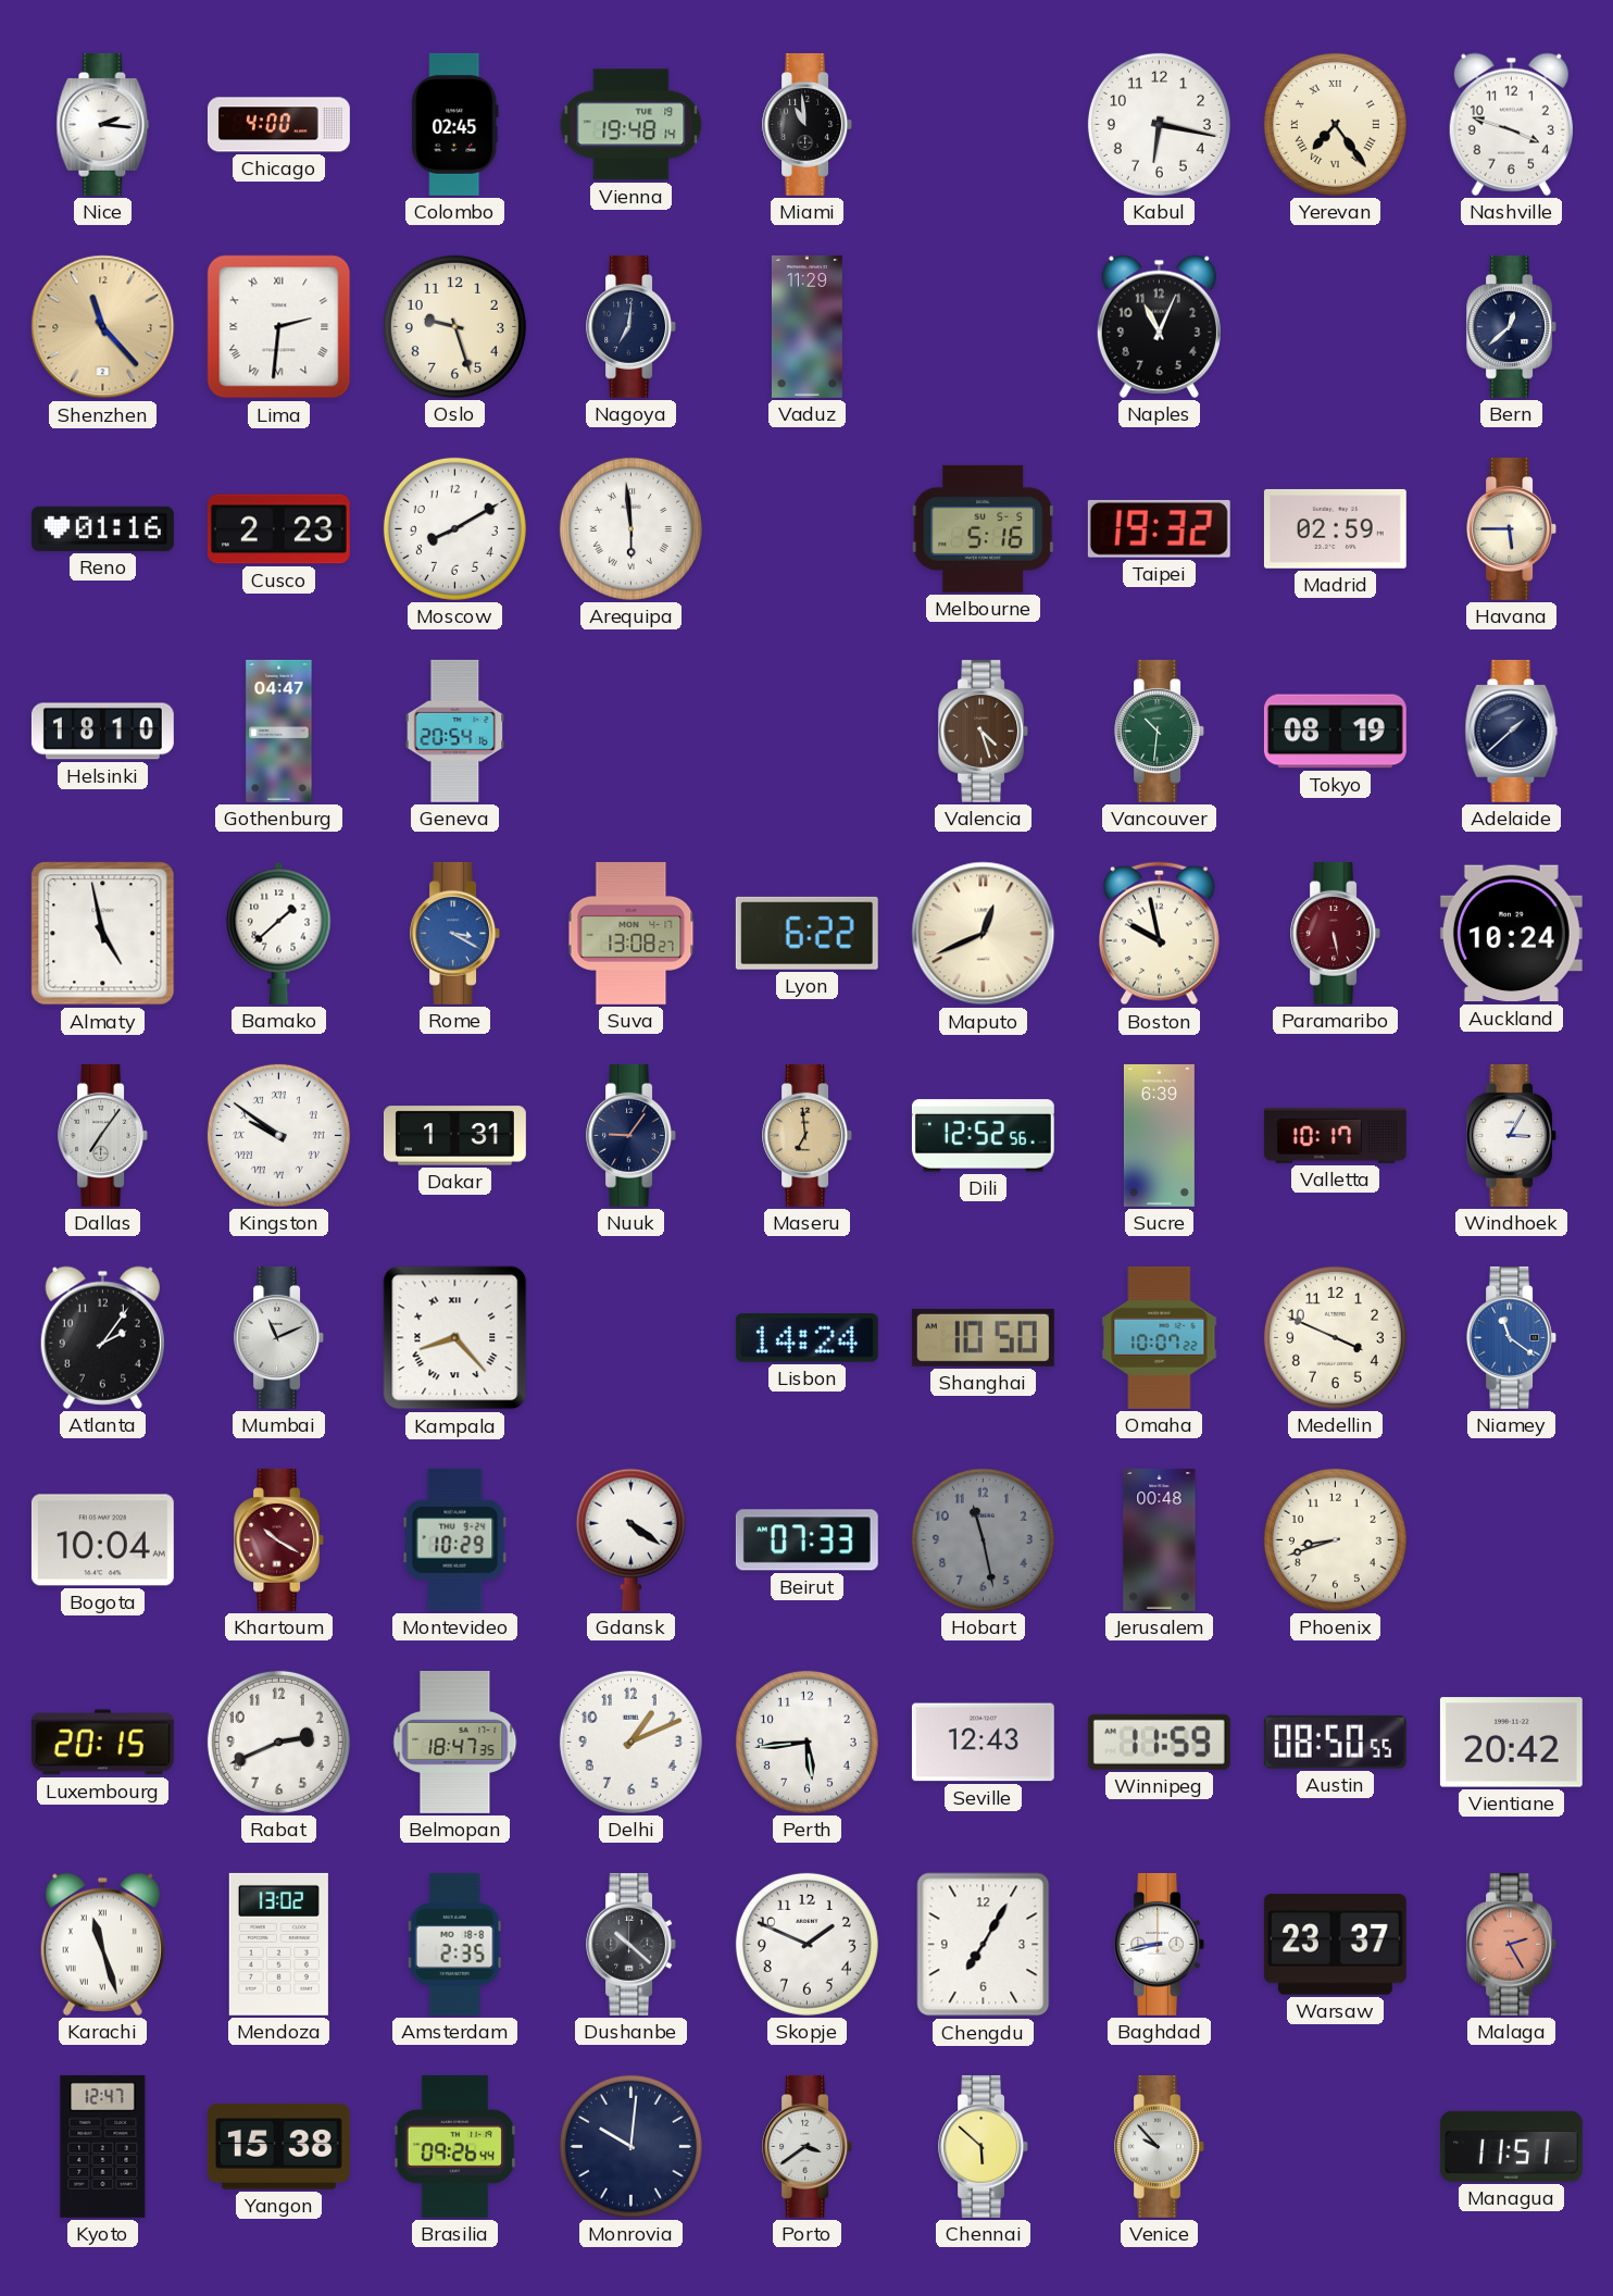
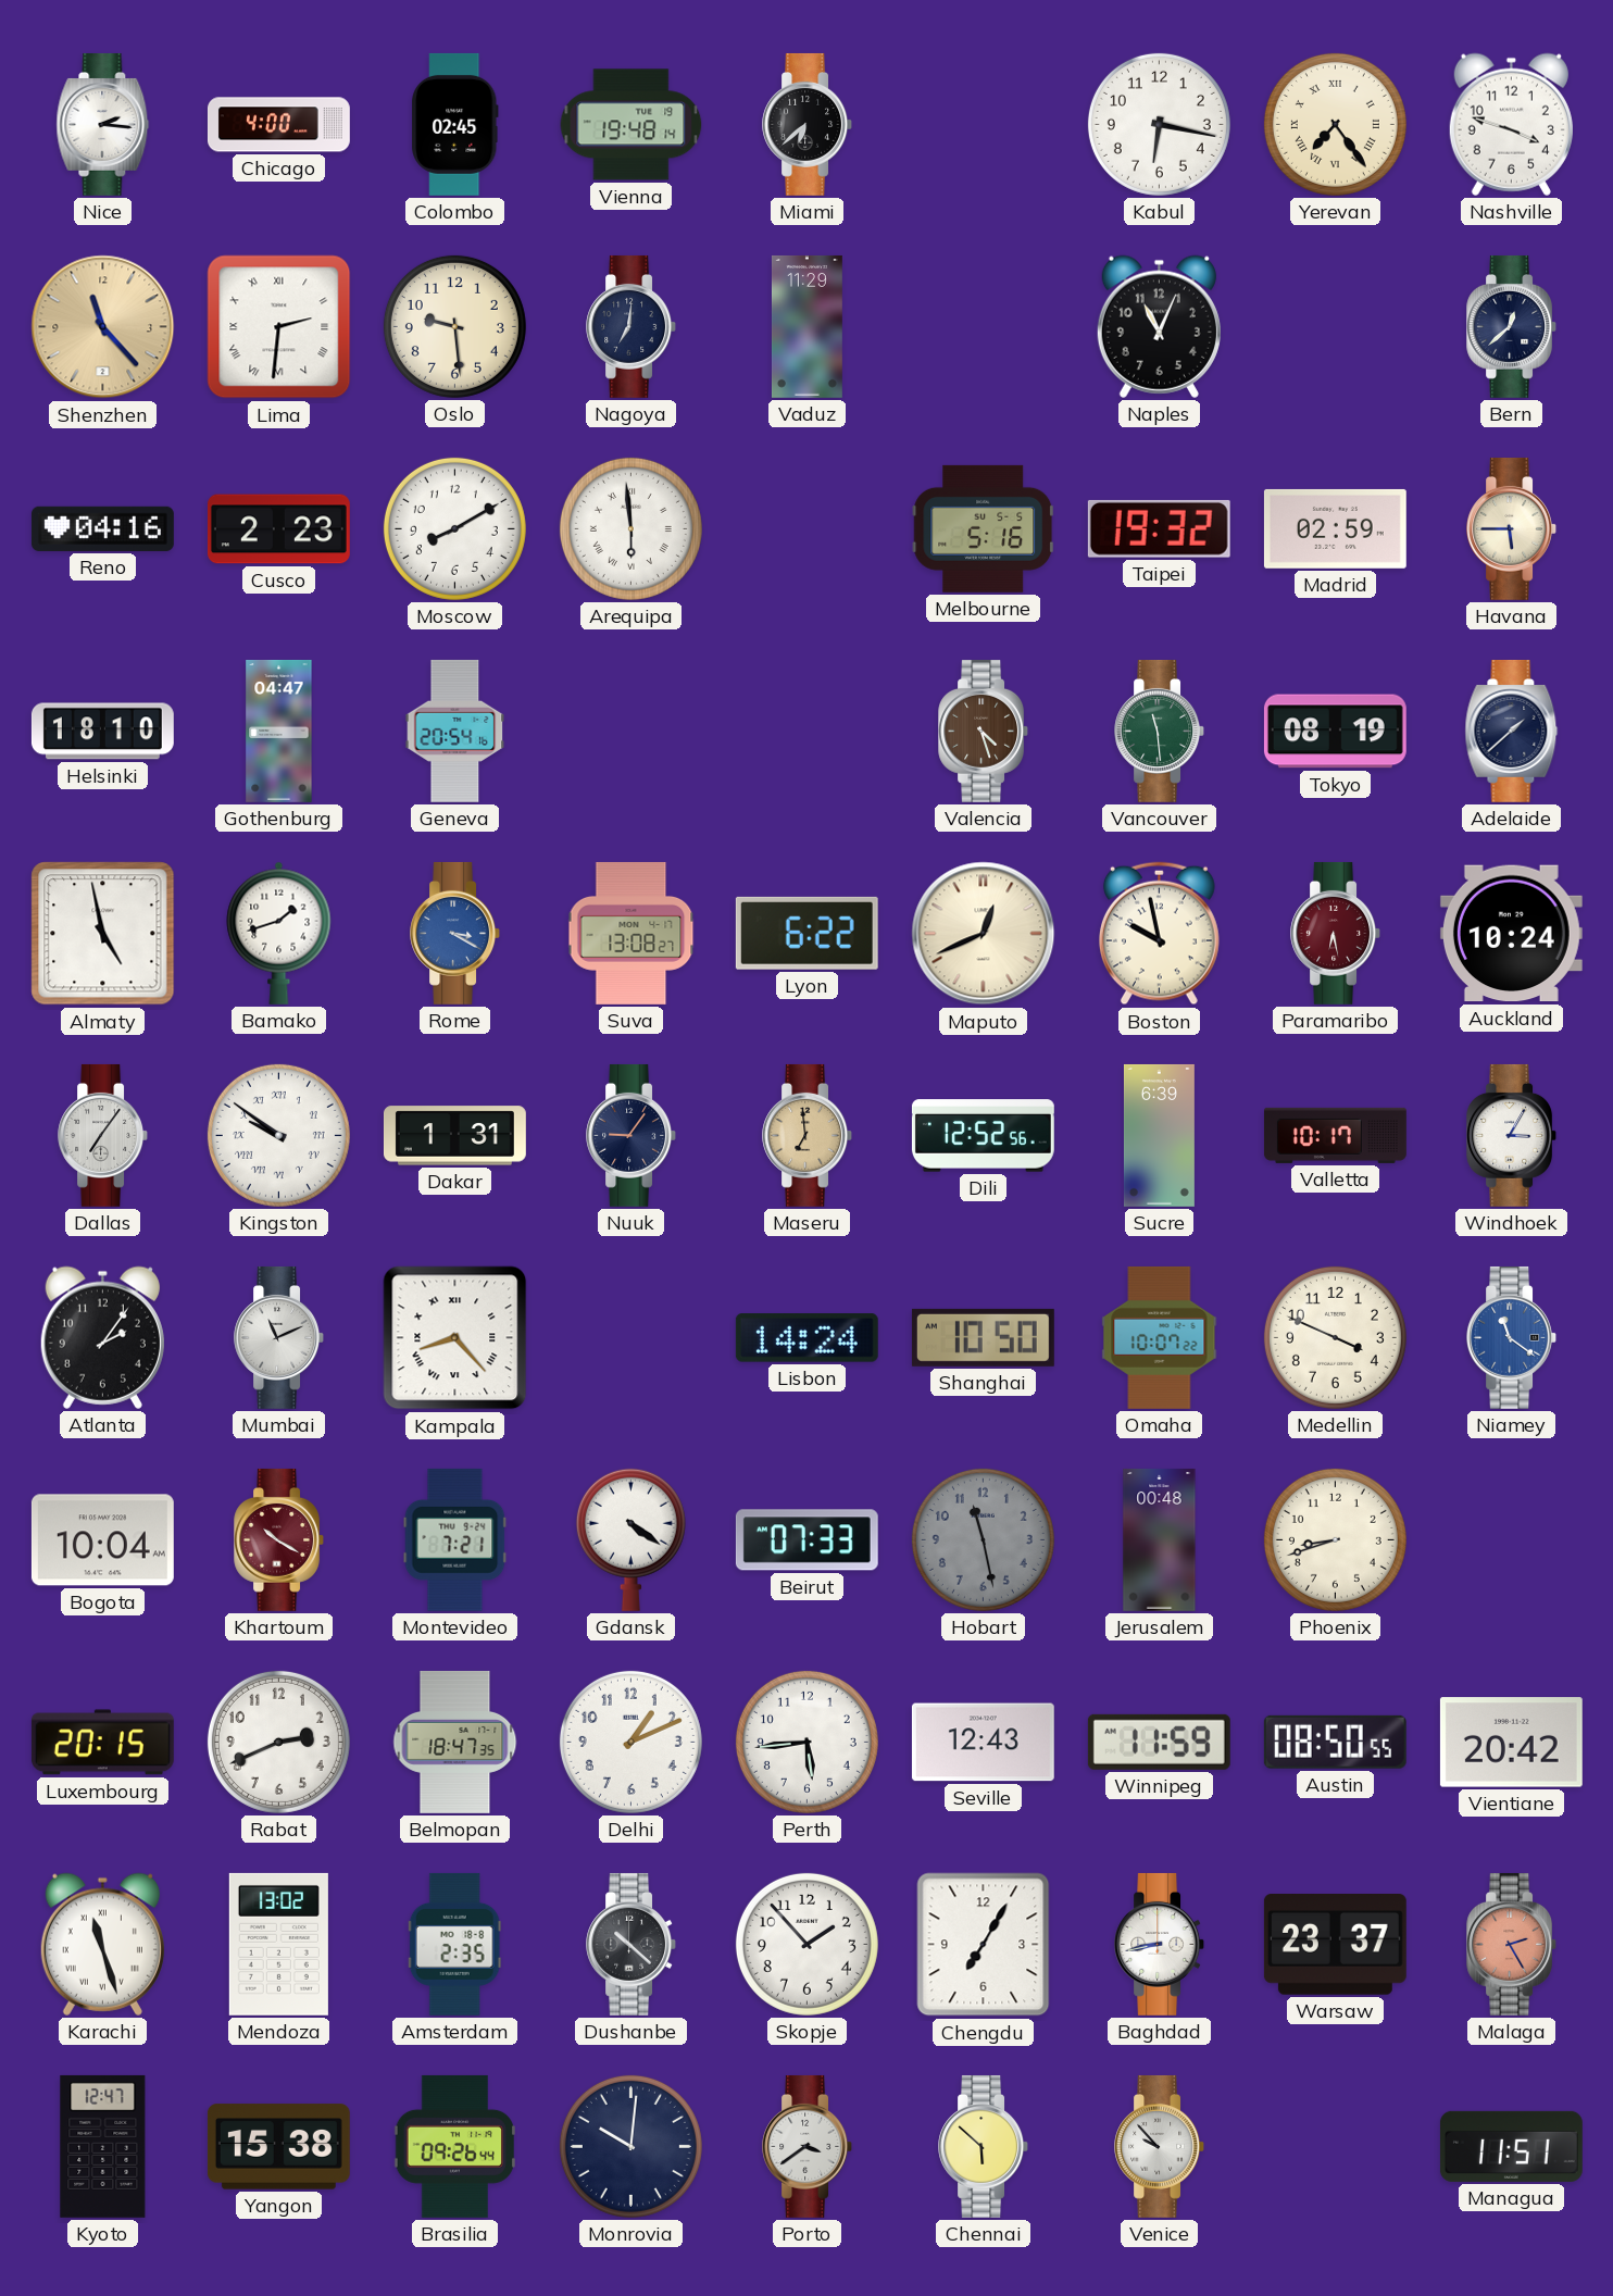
Miami: 10:59 -> 6:38 (808, 124)
Oslo: 9:27 -> 9:29 (454, 326)
Reno: 01:16 -> 04:16 (102, 528)
Vancouver: 10:31 -> 11:29 (1160, 731)
Bamako: 1:38 -> 1:42 (279, 933)
Paramaribo: 5:28 -> 6:28 (1336, 933)
Montevideo: 10:29 -> 7:21 (455, 1539)
Skopje: 1:49 -> 1:53 (806, 1944)
